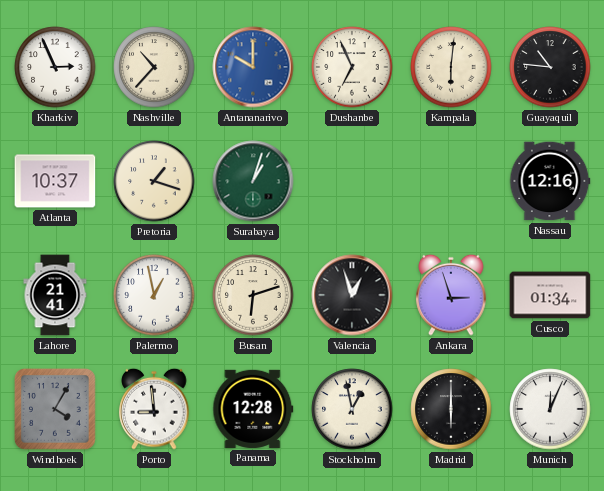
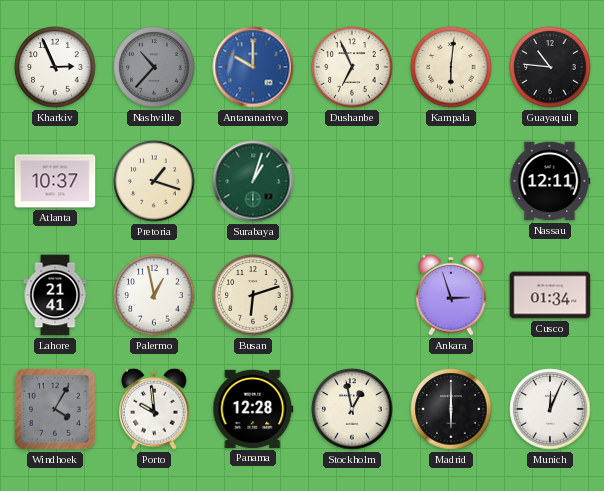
Nashville dial: cream -> grey (154, 67)
Nassau: 12:16 -> 12:11 (550, 181)
Valencia: 12:57 -> none (352, 295)
Porto: 8:59 -> 9:59 (154, 409)
